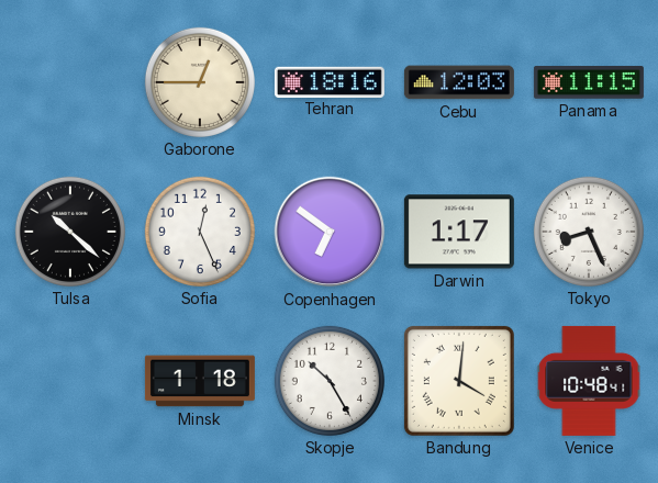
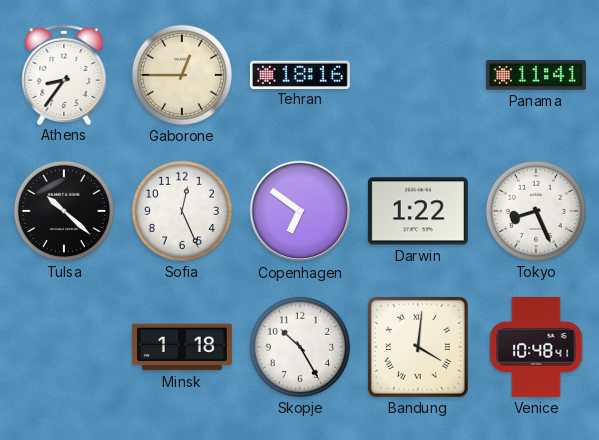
Athens: none -> 8:36 (64, 74)
Cebu: 12:03 -> none (459, 82)
Panama: 11:15 -> 11:41 (536, 75)
Darwin: 1:17 -> 1:22 (418, 211)
